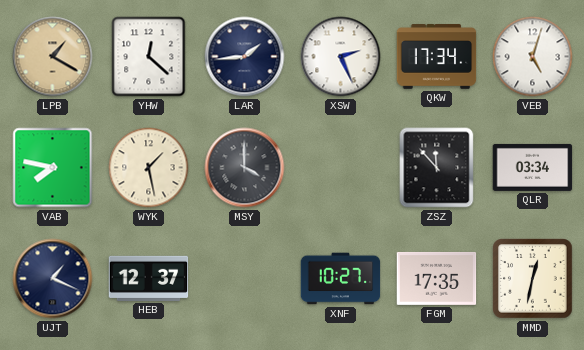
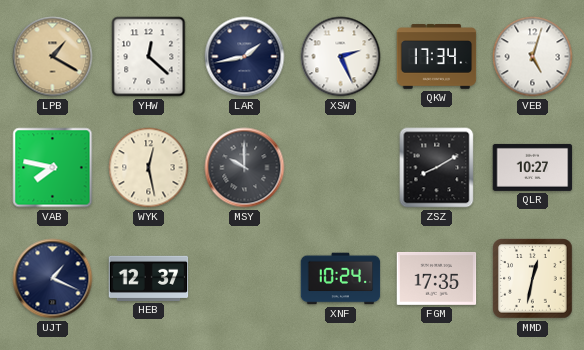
LAR: 1:44 -> 1:43 (245, 57)
WYK: 1:28 -> 12:28 (149, 168)
MSY: 4:00 -> 10:00 (245, 168)
ZSZ: 11:53 -> 8:10 (437, 168)
QLR: 03:34 -> 10:27 (533, 167)
XNF: 10:27 -> 10:24 (341, 279)
